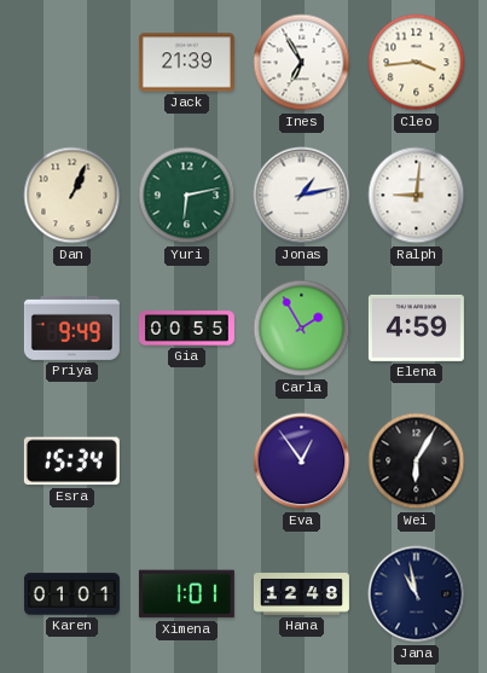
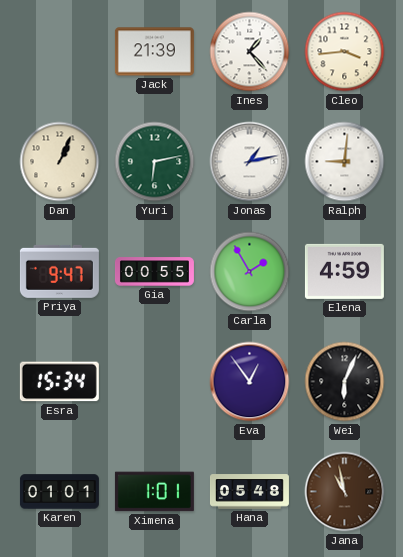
Ines: 6:55 -> 1:23 (250, 52)
Priya: 9:49 -> 9:47 (59, 271)
Wei: 6:05 -> 6:04 (345, 382)
Hana: 12:48 -> 05:48 (249, 492)
Jana dial: navy -> brown (345, 492)
